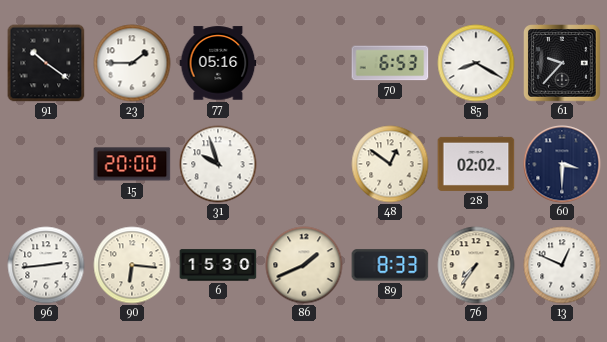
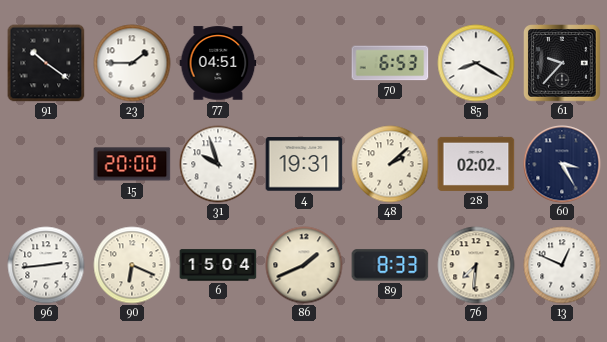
77: 05:16 -> 04:51 (218, 63)
4: none -> 19:31 (304, 164)
48: 12:51 -> 2:08 (390, 164)
60: 3:30 -> 3:25 (562, 164)
90: 6:16 -> 6:19 (132, 265)
6: 15:30 -> 15:04 (218, 265)
76: 7:36 -> 7:31 (476, 265)
